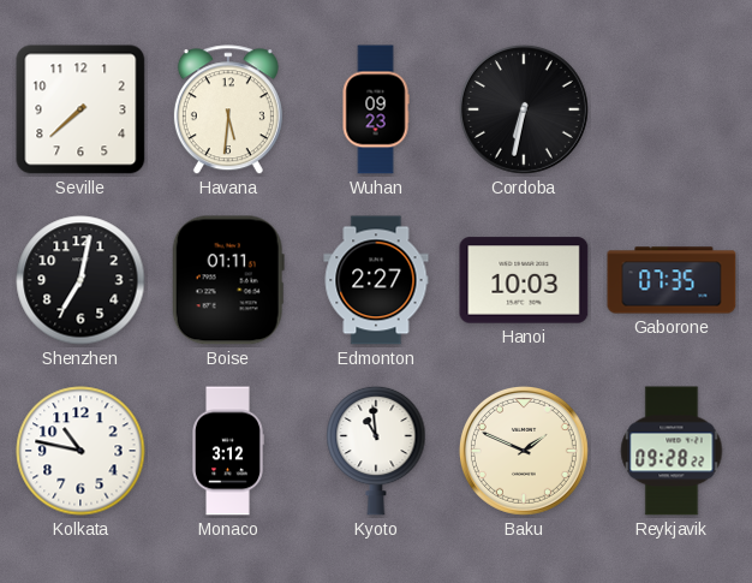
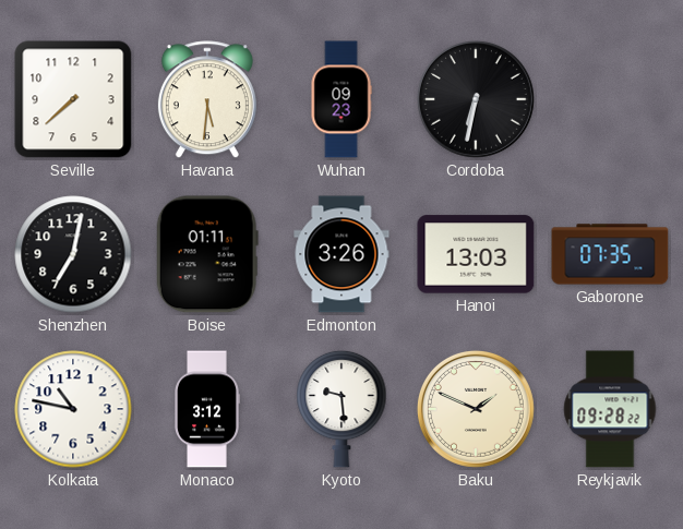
Edmonton: 2:27 -> 3:26 (341, 254)
Hanoi: 10:03 -> 13:03 (476, 254)
Kyoto: 10:59 -> 9:29 (341, 409)
